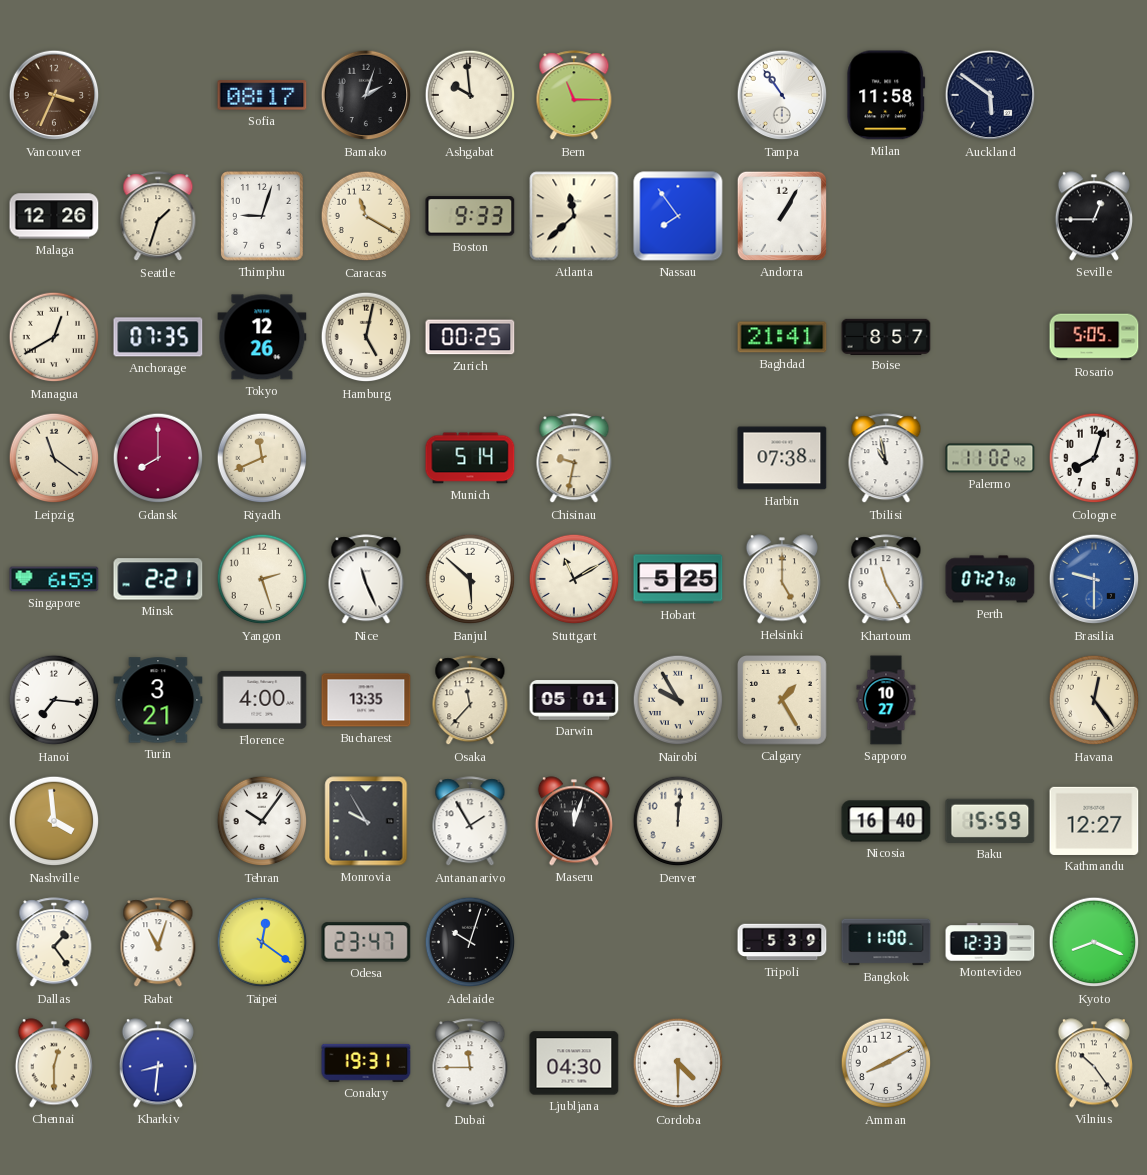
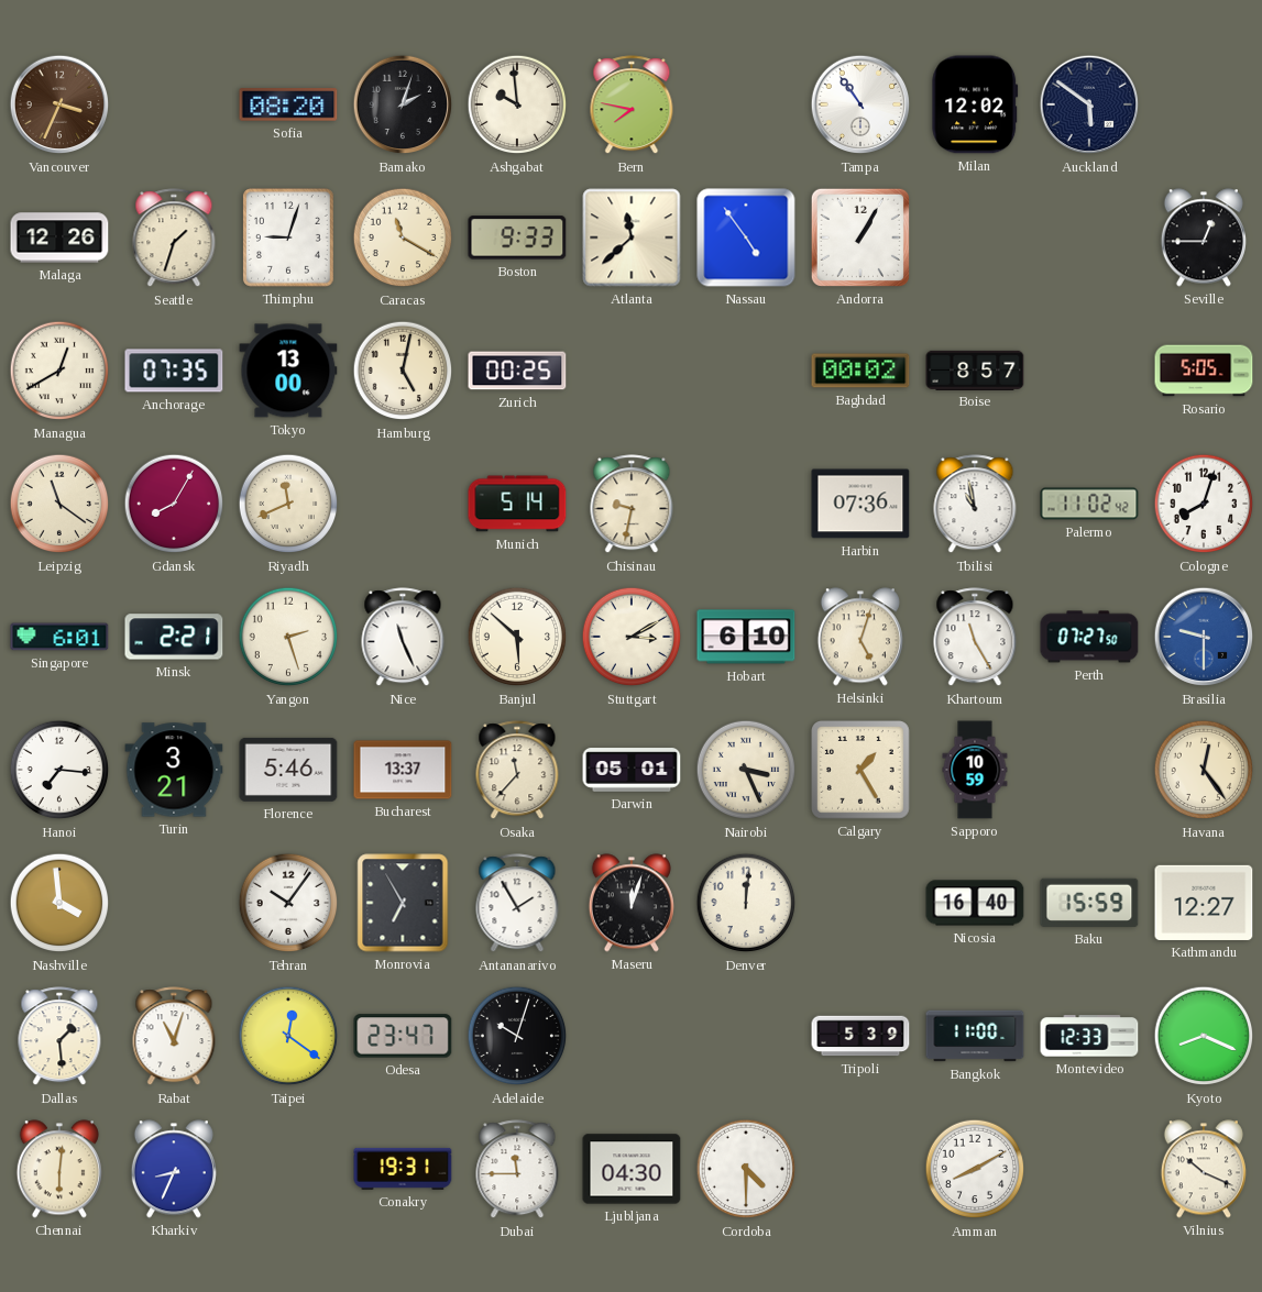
Sofia: 08:17 -> 08:20 (288, 104)
Bern: 11:15 -> 7:47 (632, 106)
Milan: 11:58 -> 12:02 (975, 104)
Nassau: 7:54 -> 4:54 (746, 238)
Tokyo: 12:26 -> 13:00 (288, 371)
Baghdad: 21:41 -> 00:02 (860, 371)
Gdansk: 8:00 -> 8:05 (174, 504)
Harbin: 07:38 -> 07:36 (860, 504)
Singapore: 6:59 -> 6:01 (59, 637)
Stuttgart: 11:10 -> 3:10 (632, 637)
Hobart: 5:25 -> 6:10 (746, 637)
Helsinki: 5:00 -> 5:03 (860, 637)
Florence: 4:00 -> 5:46 (288, 770)
Bucharest: 13:35 -> 13:37 (403, 770)
Nairobi: 9:55 -> 3:26 (746, 770)
Sapporo: 10:27 -> 10:59 (975, 770)
Monrovia: 9:55 -> 6:55 (403, 903)
Dallas: 1:24 -> 1:29 (59, 1037)
Chennai: 12:30 -> 6:01 (59, 1169)
Kharkiv: 8:31 -> 8:34 (174, 1169)
Vilnius: 10:24 -> 10:19 (1204, 1169)
